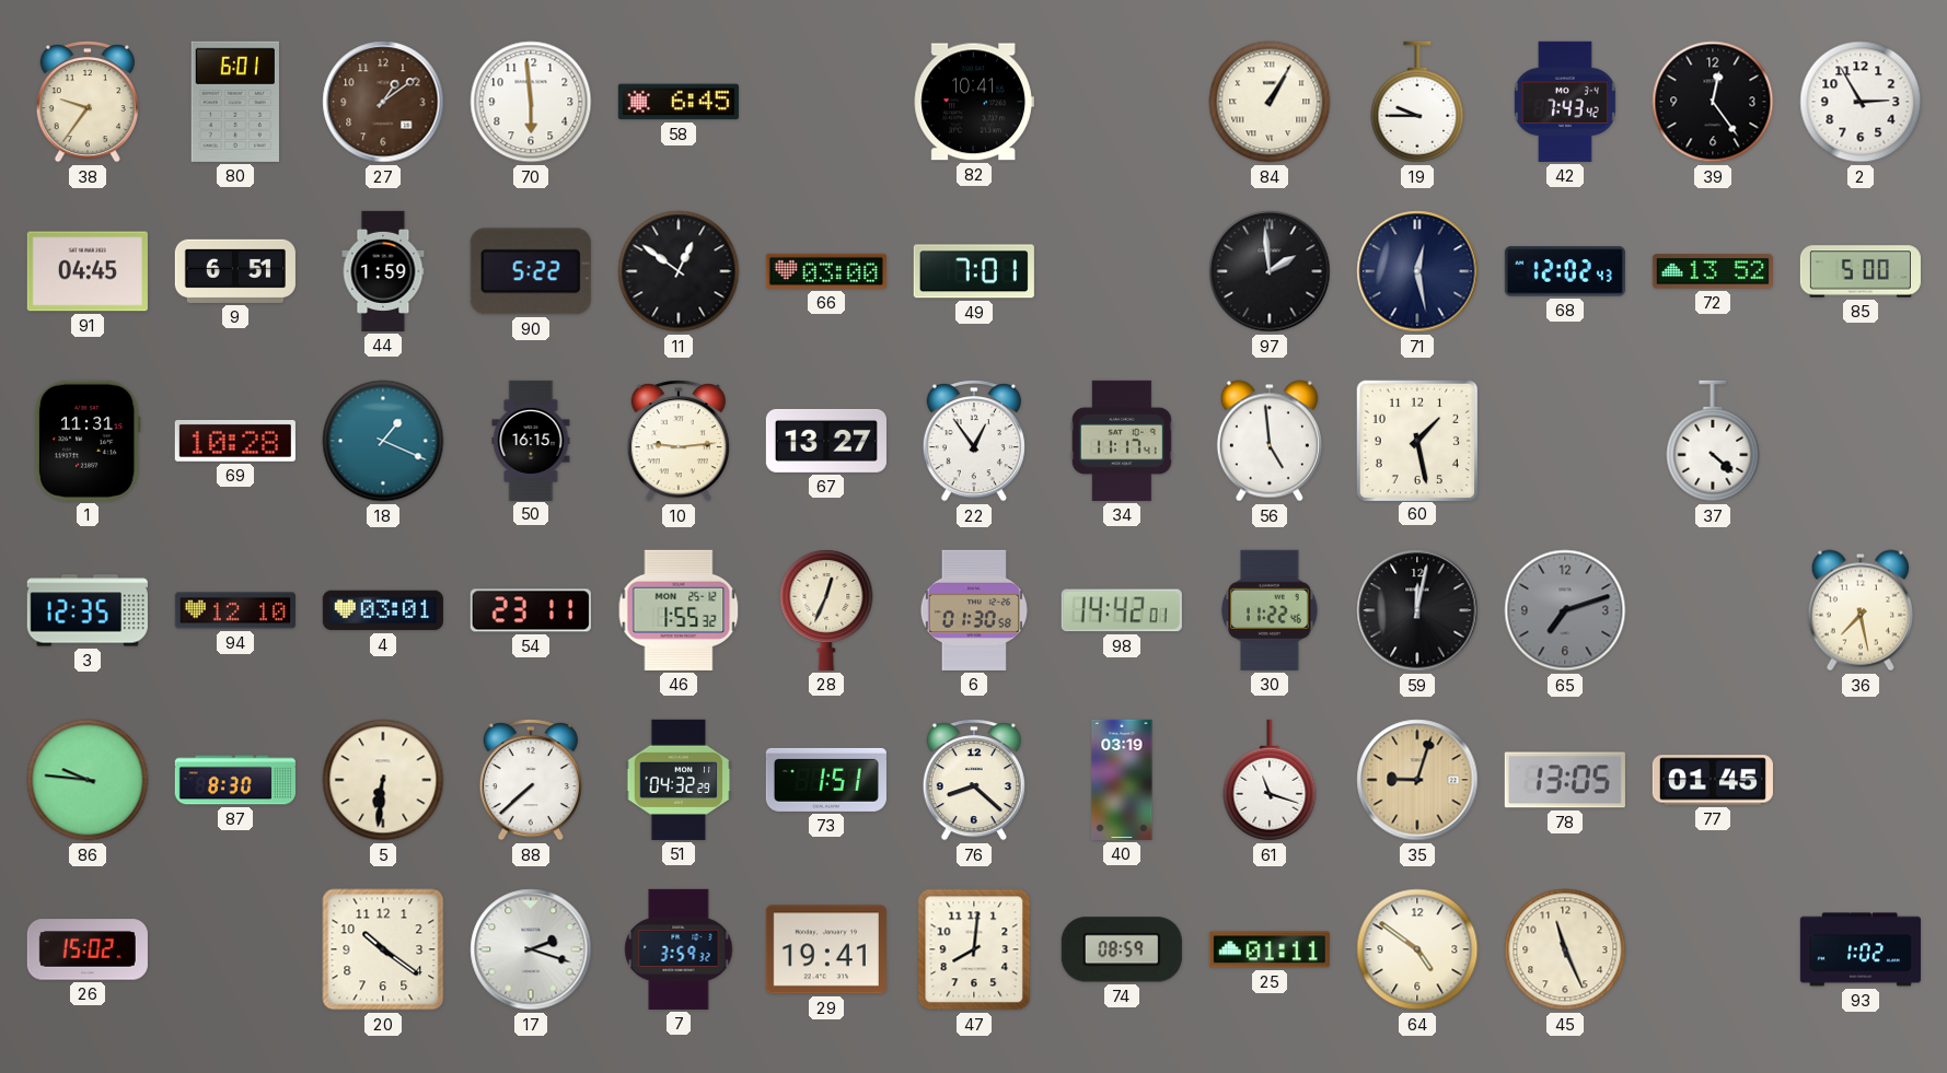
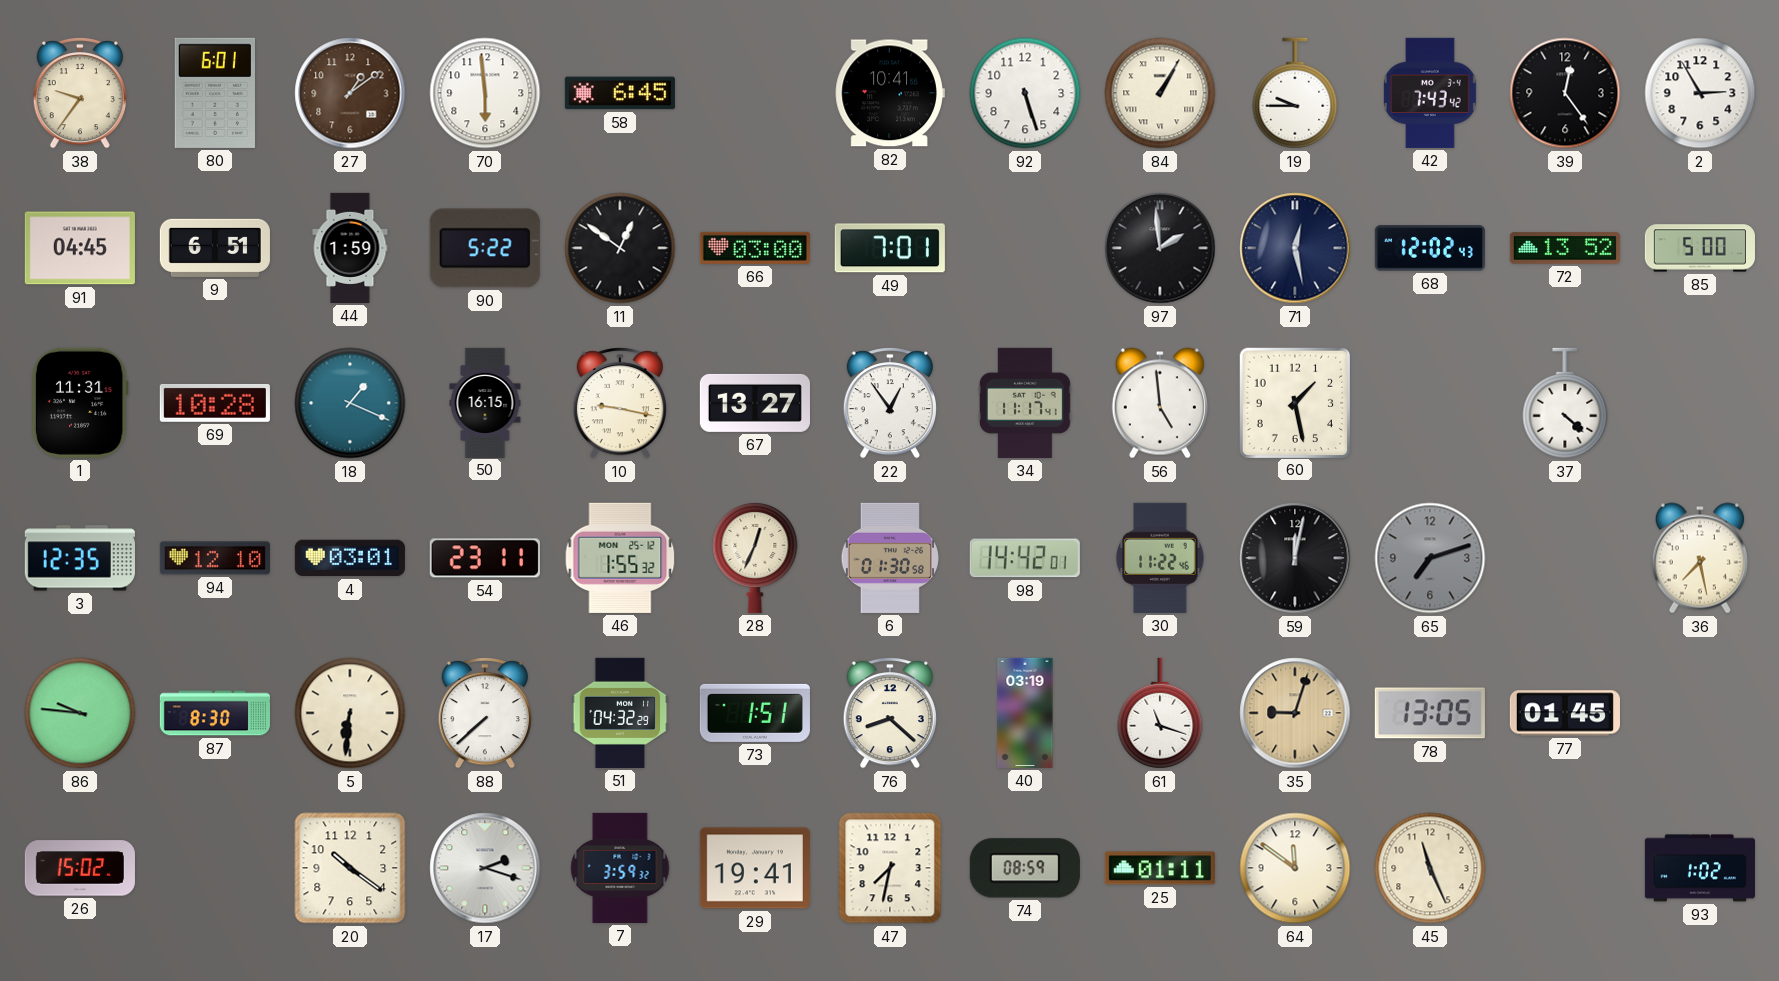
92: none -> 5:27 (1025, 93)
10: 9:14 -> 9:17 (620, 403)
47: 8:01 -> 7:32 (890, 868)
64: 4:51 -> 11:51 (1295, 868)
